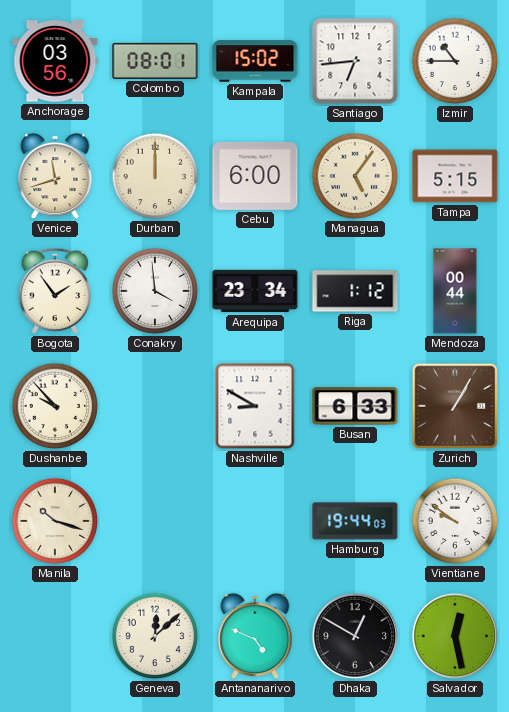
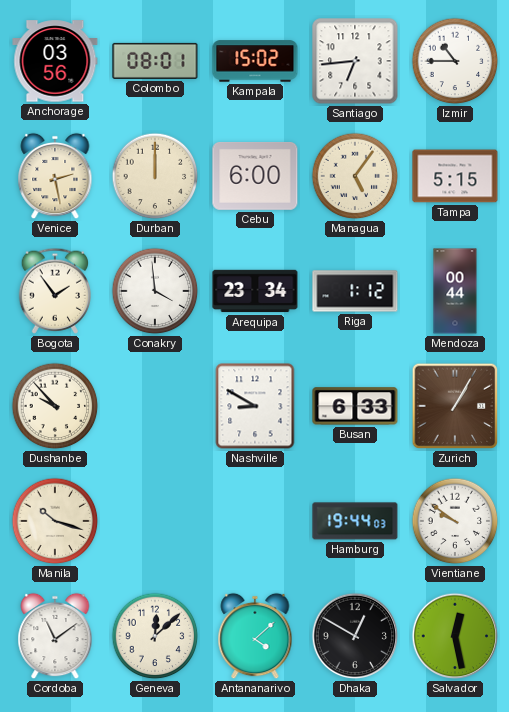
Venice: 11:42 -> 2:28 (55, 176)
Cordoba: none -> 11:09 (55, 636)
Antananarivo: 4:49 -> 4:08 (255, 636)
